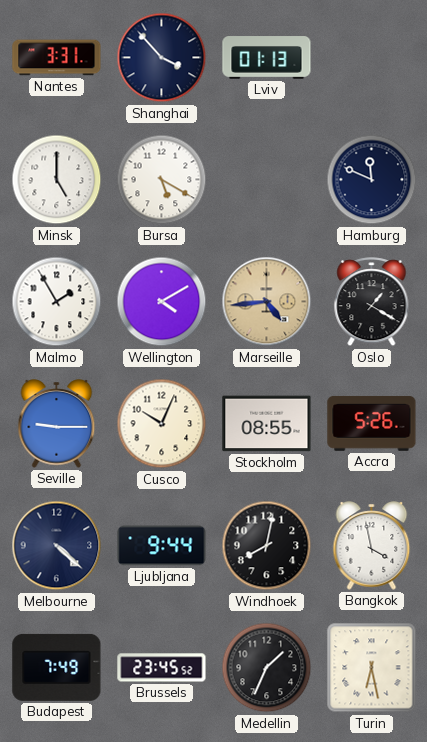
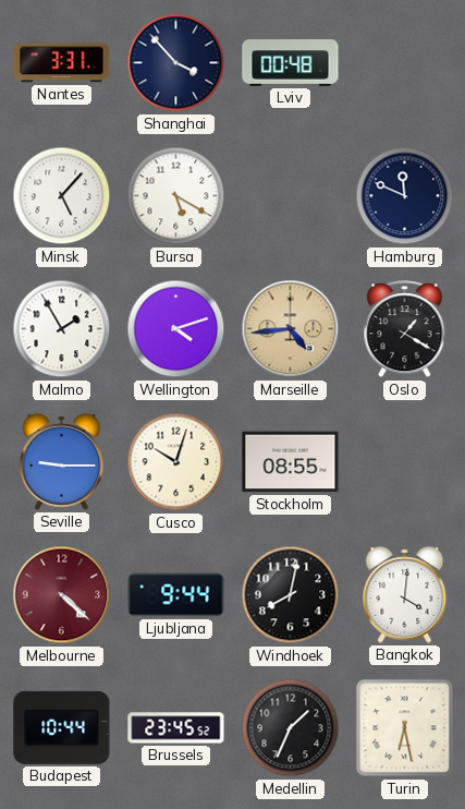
Lviv: 01:13 -> 00:48 (291, 63)
Minsk: 5:00 -> 5:07 (62, 196)
Wellington: 4:10 -> 4:12 (176, 329)
Cusco: 10:04 -> 10:03 (176, 462)
Accra: 5:26 -> none (372, 423)
Melbourne dial: navy -> burgundy (62, 595)
Bangkok: 3:58 -> 4:01 (405, 595)
Budapest: 7:49 -> 10:44 (62, 727)
